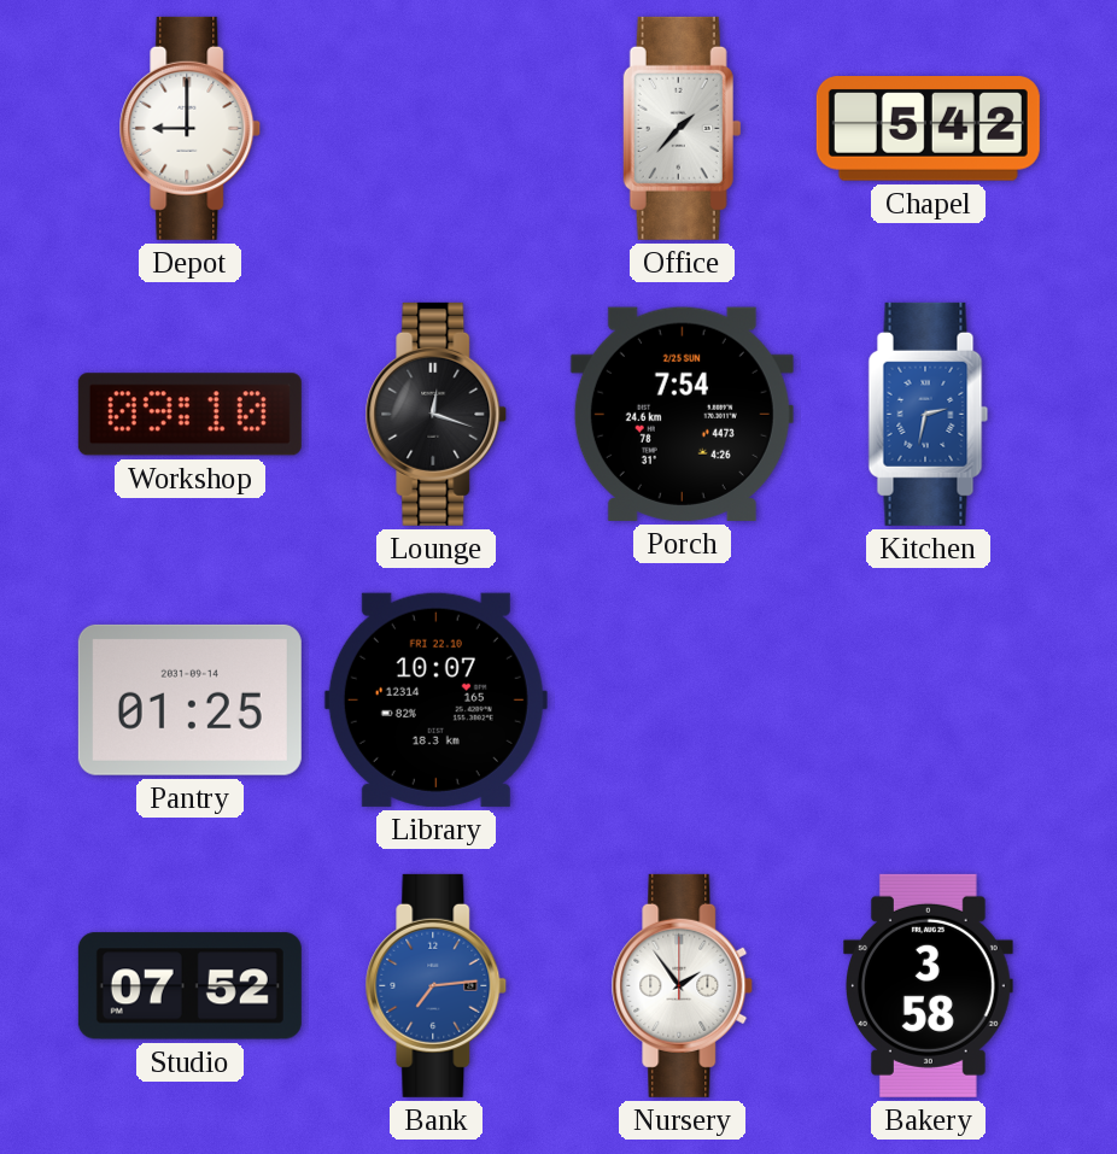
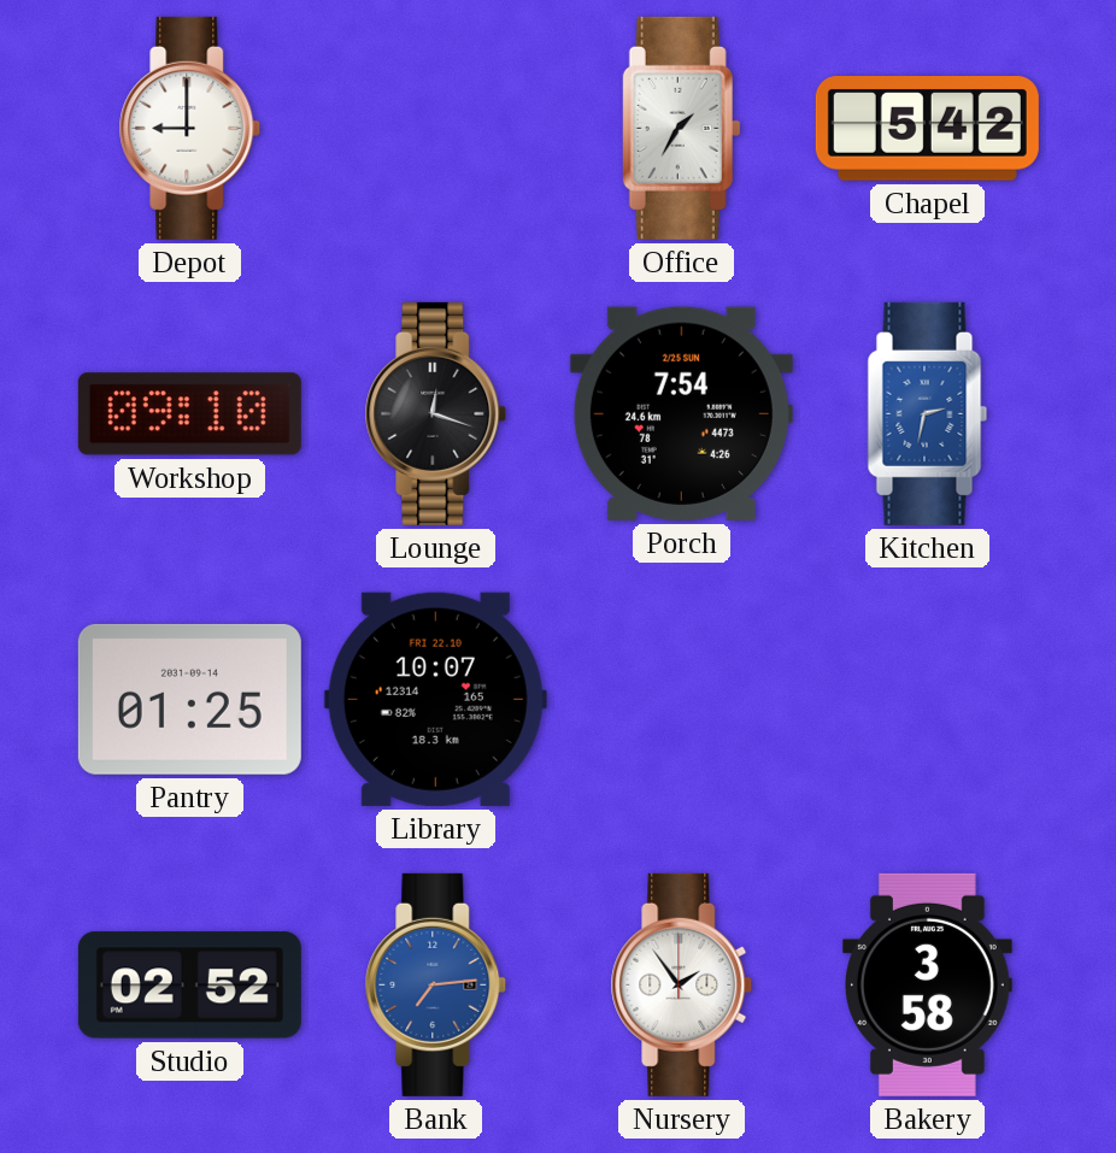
Office: 1:37 -> 1:35 (681, 128)
Studio: 07:52 -> 02:52 (189, 986)
